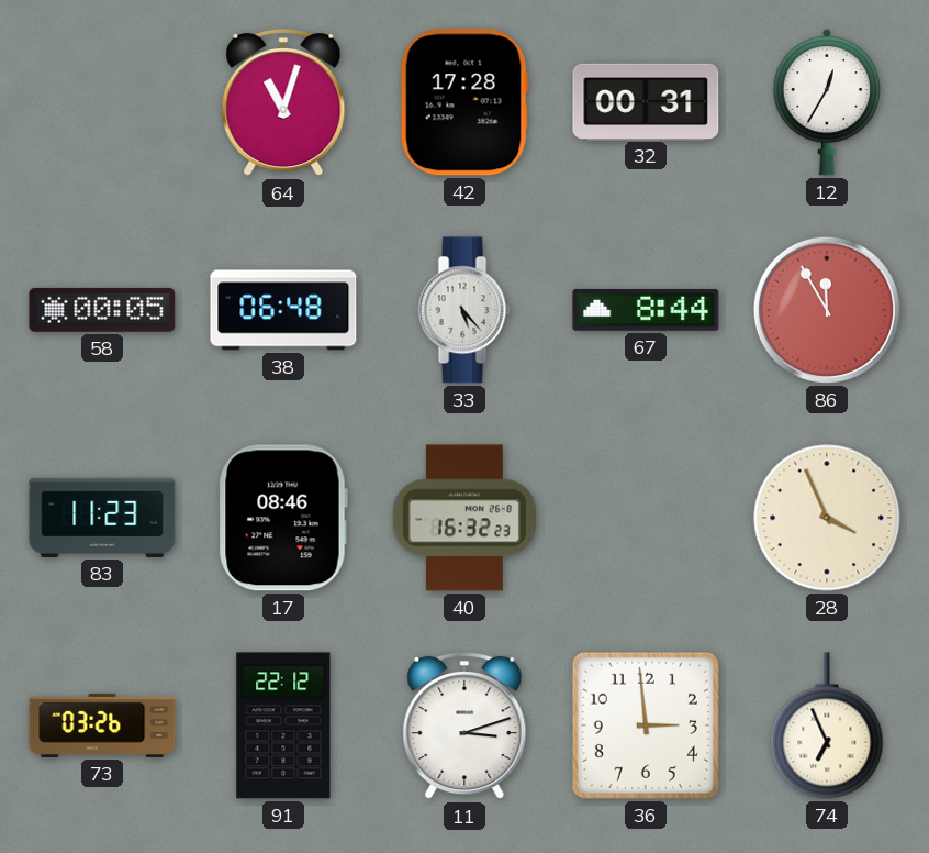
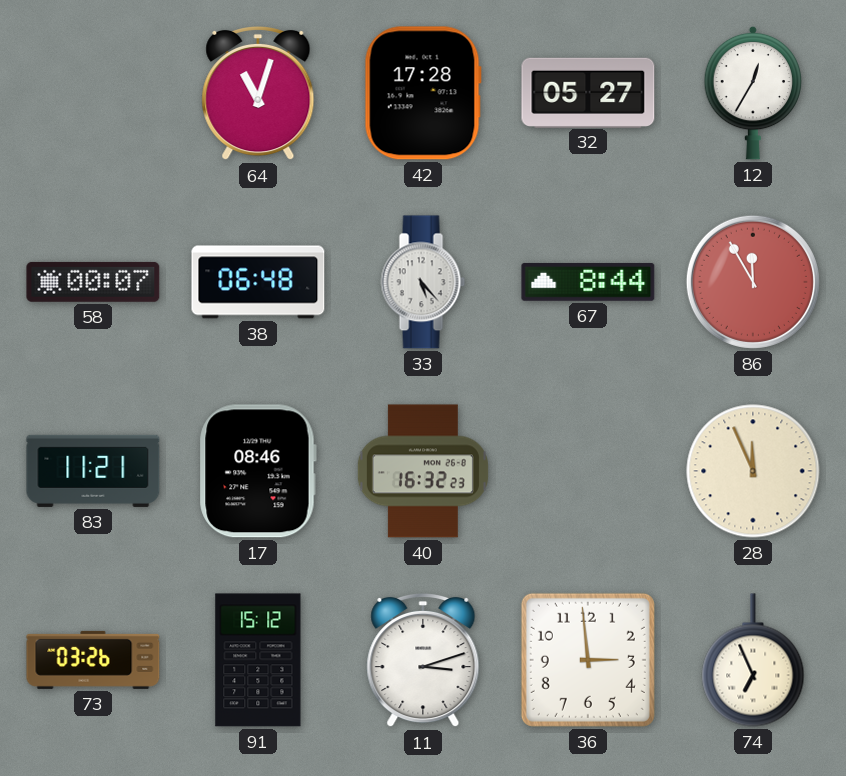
32: 00:31 -> 05:27 (588, 92)
58: 00:05 -> 00:07 (93, 282)
83: 11:23 -> 11:21 (93, 471)
28: 3:56 -> 11:56 (753, 471)
91: 22:12 -> 15:12 (258, 660)
